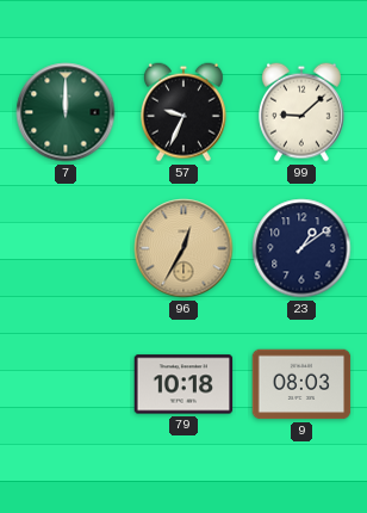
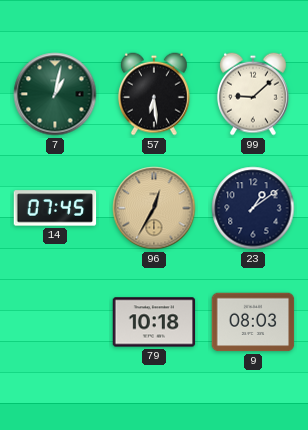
7: 12:00 -> 1:02 (55, 94)
57: 9:34 -> 6:29 (154, 94)
14: none -> 07:45 (55, 208)
